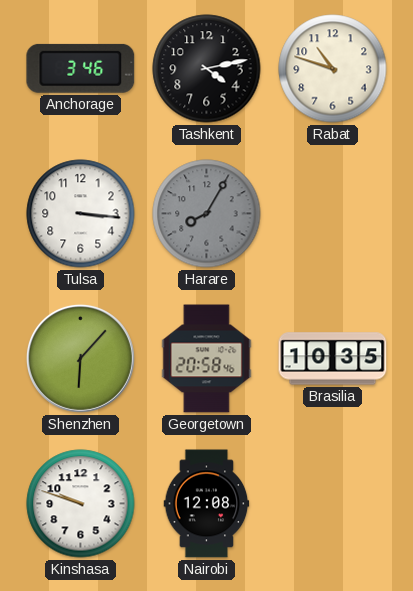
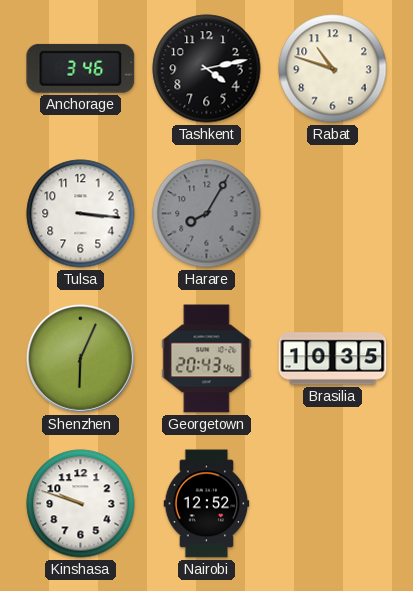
Shenzhen: 6:07 -> 6:04 (80, 358)
Georgetown: 20:58 -> 20:43 (207, 359)
Nairobi: 12:08 -> 12:52 (207, 504)
